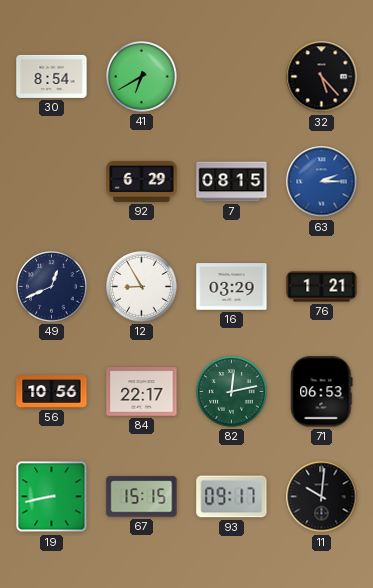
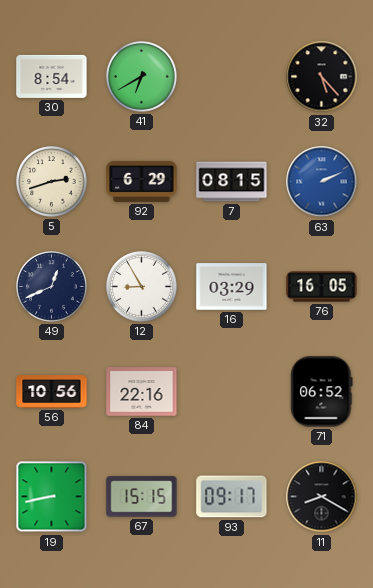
5: none -> 2:42 (52, 182)
63: 2:15 -> 2:11 (322, 182)
76: 1:21 -> 16:05 (322, 287)
84: 22:17 -> 22:16 (142, 392)
82: 12:13 -> none (232, 392)
71: 06:53 -> 06:52 (322, 392)
11: 10:01 -> 8:20 (322, 497)
